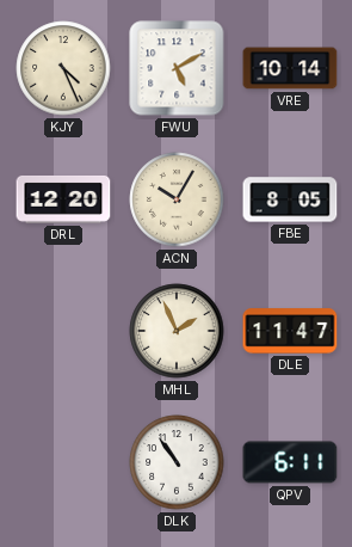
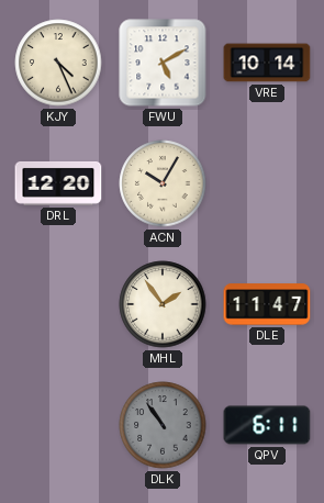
FBE: 8:05 -> none (290, 199)
MHL: 1:56 -> 1:54 (163, 304)
DLK dial: white -> grey (163, 425)
